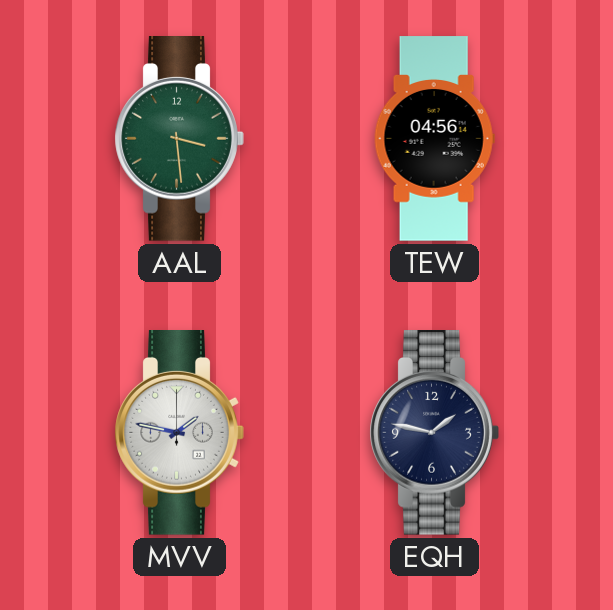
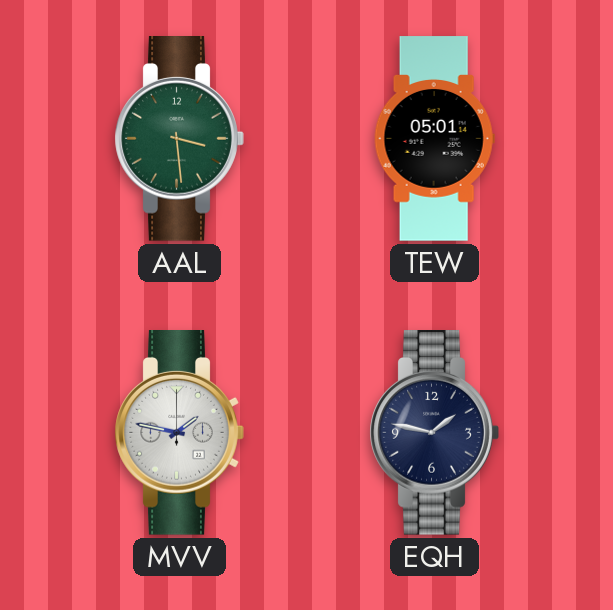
TEW: 04:56 -> 05:01 (434, 139)
